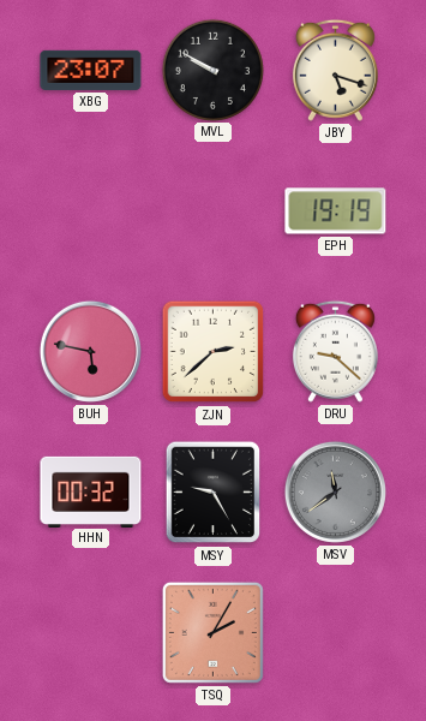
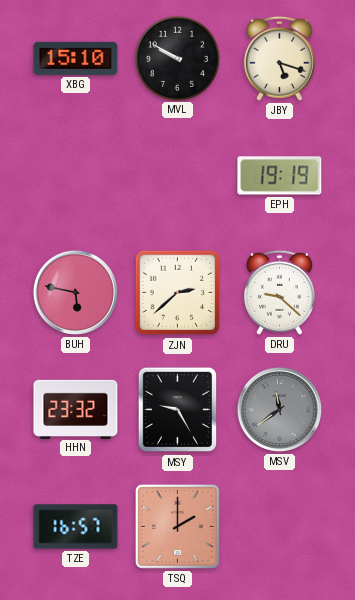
XBG: 23:07 -> 15:10 (76, 58)
HHN: 00:32 -> 23:32 (76, 409)
TZE: none -> 16:57 (76, 527)
TSQ: 2:05 -> 2:00 (177, 526)
